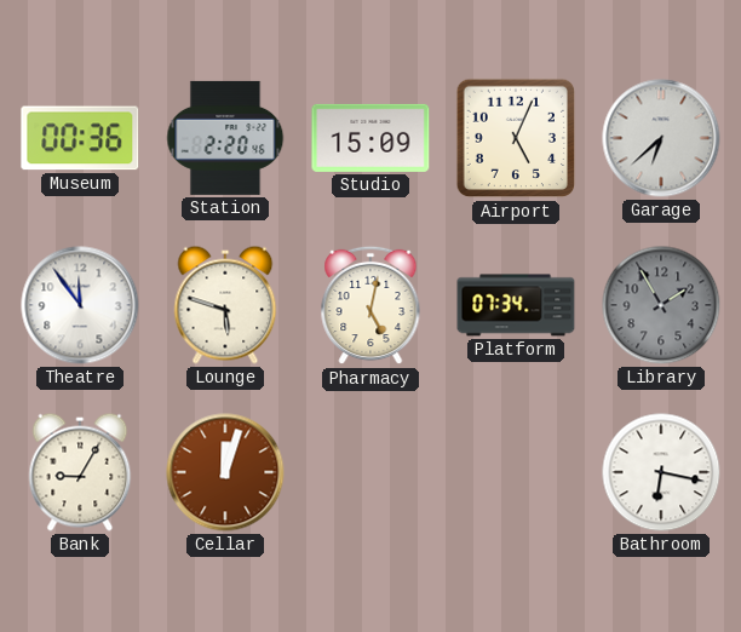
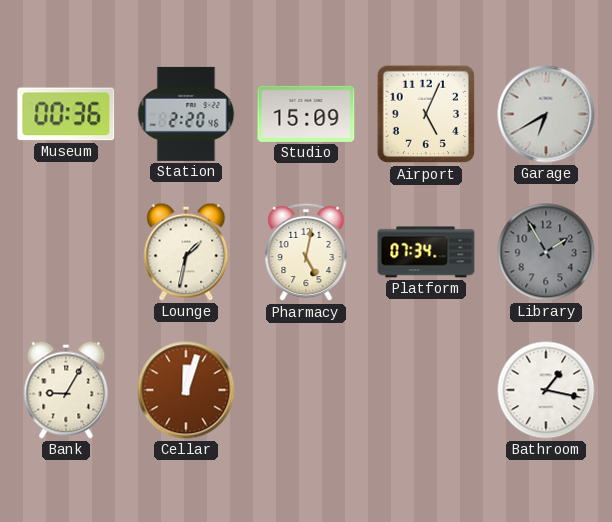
Garage: 6:38 -> 6:40 (546, 114)
Theatre: 11:54 -> none (80, 305)
Lounge: 5:48 -> 1:32 (186, 252)
Bathroom: 6:17 -> 1:17 (546, 390)
